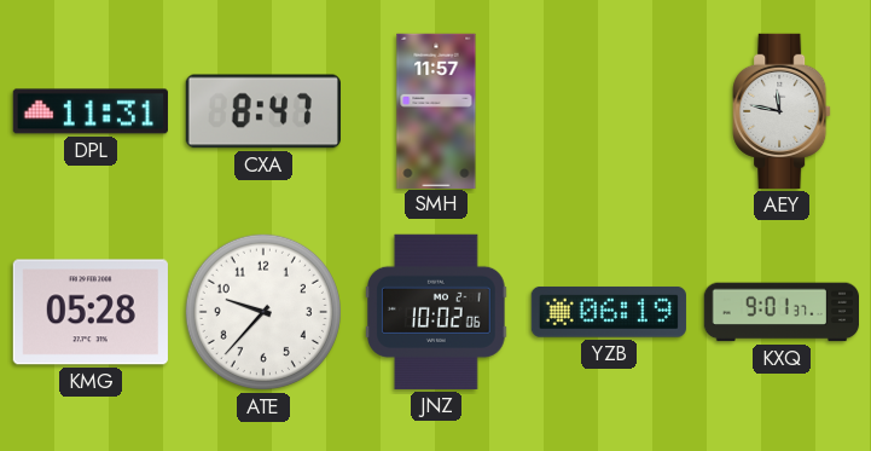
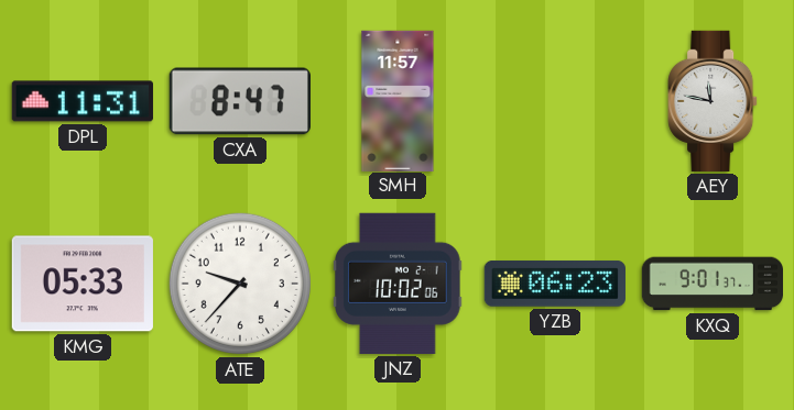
KMG: 05:28 -> 05:33 (83, 284)
YZB: 06:19 -> 06:23 (555, 284)
